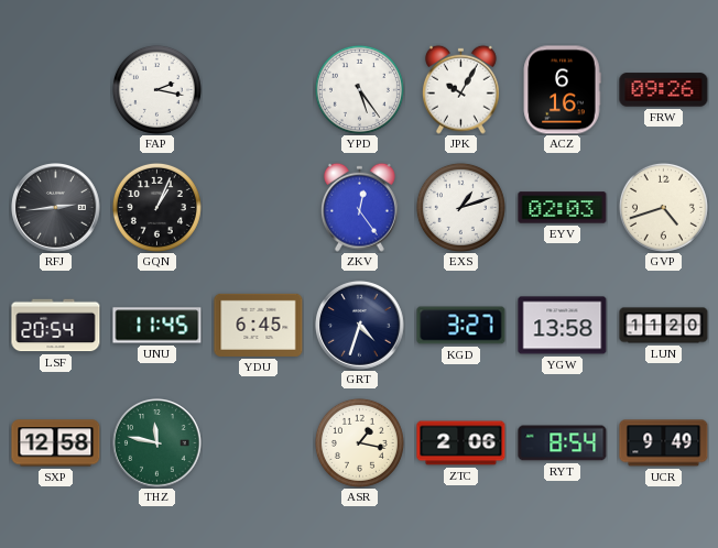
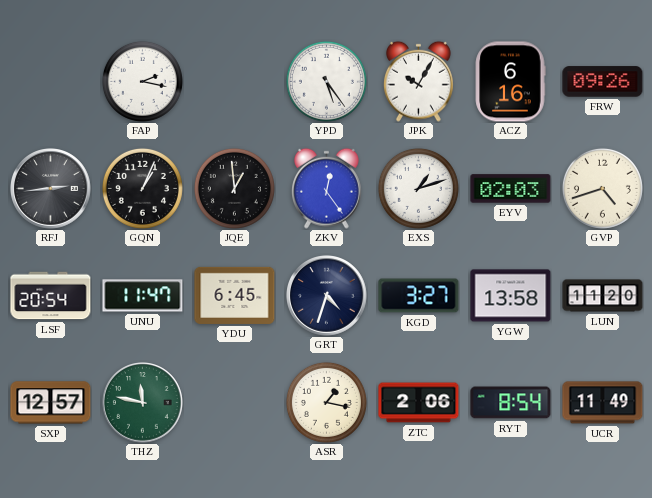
JQE: none -> 12:59 (234, 188)
UNU: 11:45 -> 11:47 (143, 296)
SXP: 12:58 -> 12:57 (51, 403)
UCR: 9:49 -> 11:49 (603, 403)
